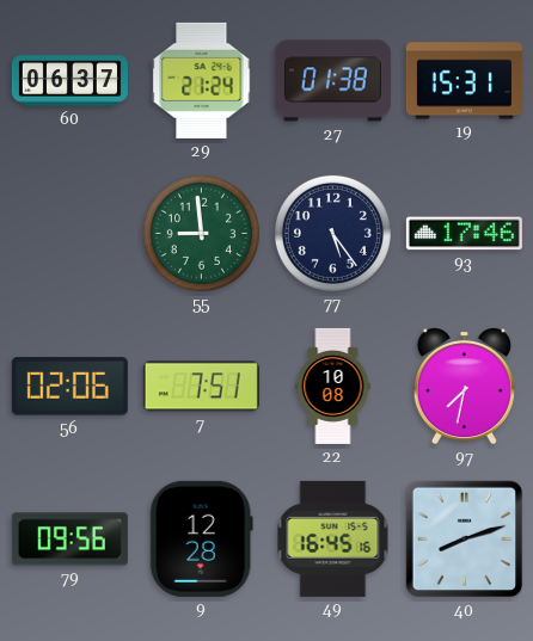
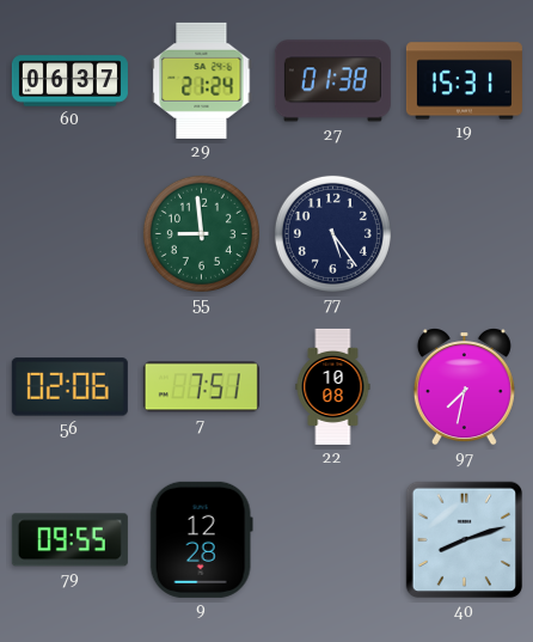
93: 17:46 -> none (464, 234)
79: 09:56 -> 09:55 (69, 540)
49: 16:45 -> none (333, 538)
